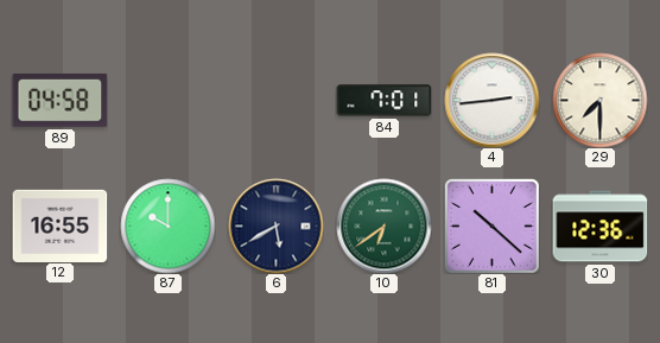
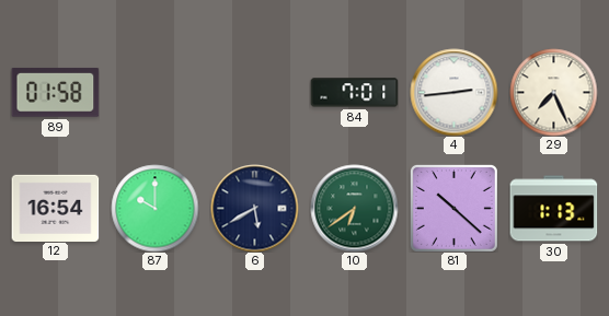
89: 04:58 -> 01:58 (55, 92)
29: 7:30 -> 7:26 (553, 92)
12: 16:55 -> 16:54 (55, 208)
30: 12:36 -> 1:13 (553, 209)
